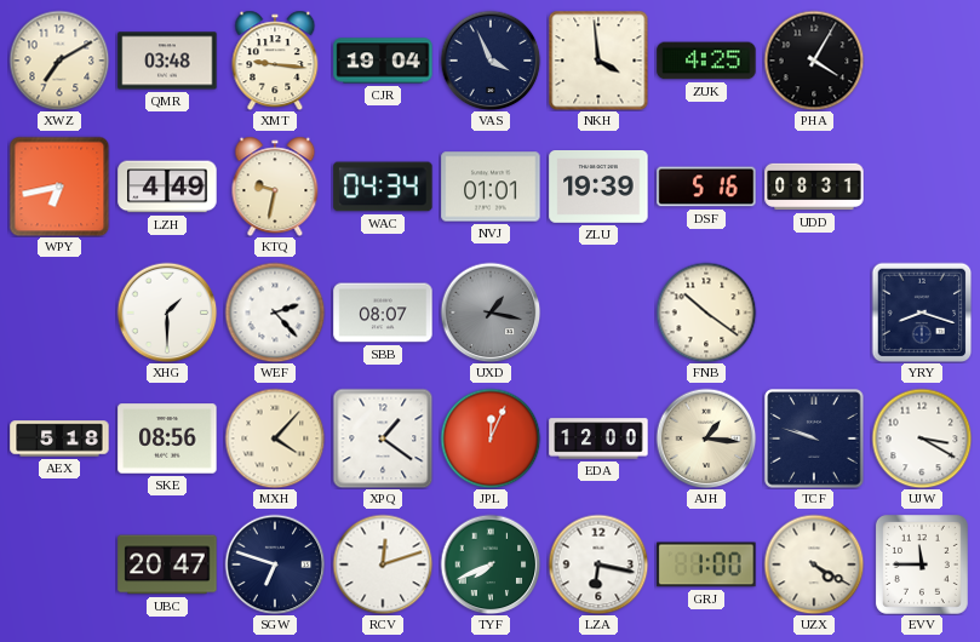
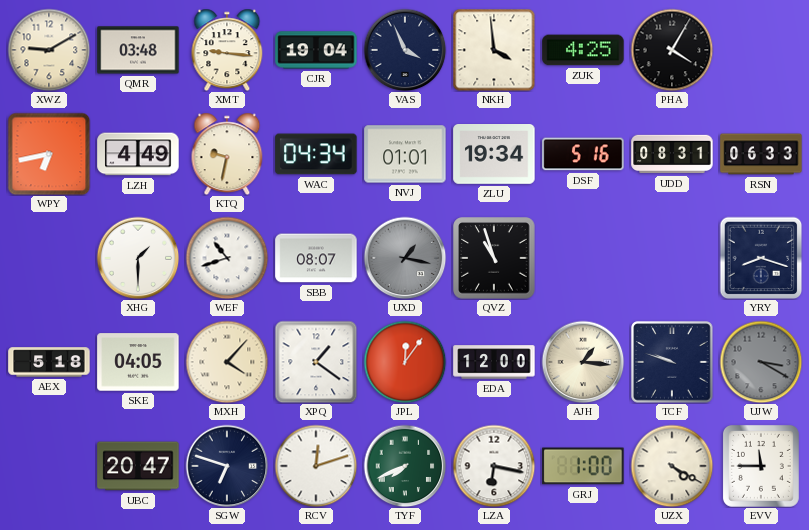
XWZ: 7:10 -> 9:10 (49, 50)
ZLU: 19:39 -> 19:34 (494, 155)
RSN: none -> 06:33 (761, 154)
WEF: 2:23 -> 10:42 (227, 258)
QVZ: none -> 10:57 (494, 258)
FNB: 10:21 -> none (706, 313)
SKE: 08:56 -> 04:05 (138, 362)
JPL: 12:04 -> 12:06 (405, 362)
UJW dial: white -> grey (761, 362)
